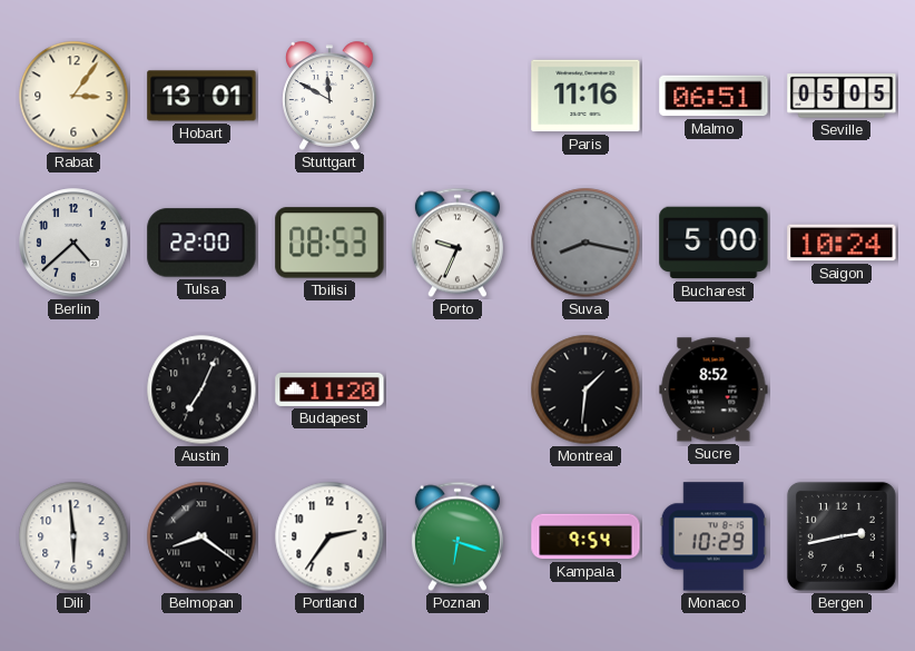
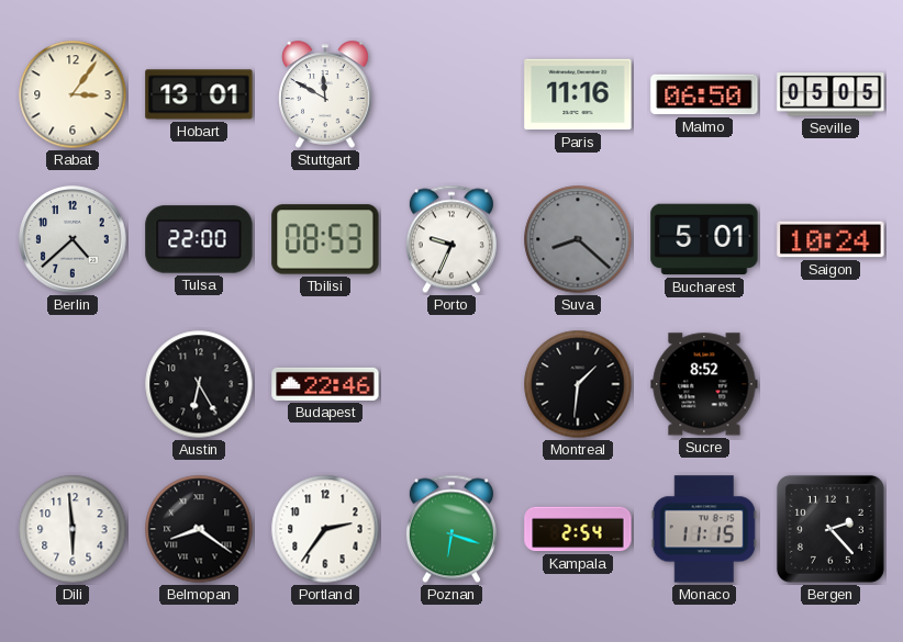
Malmo: 06:51 -> 06:50 (704, 94)
Suva: 8:17 -> 8:22 (578, 239)
Bucharest: 5:00 -> 5:01 (704, 239)
Austin: 7:04 -> 6:25 (199, 384)
Budapest: 11:20 -> 22:46 (325, 384)
Kampala: 9:54 -> 2:54 (578, 529)
Monaco: 10:29 -> 11:15 (704, 529)
Bergen: 2:43 -> 2:23 (830, 529)
